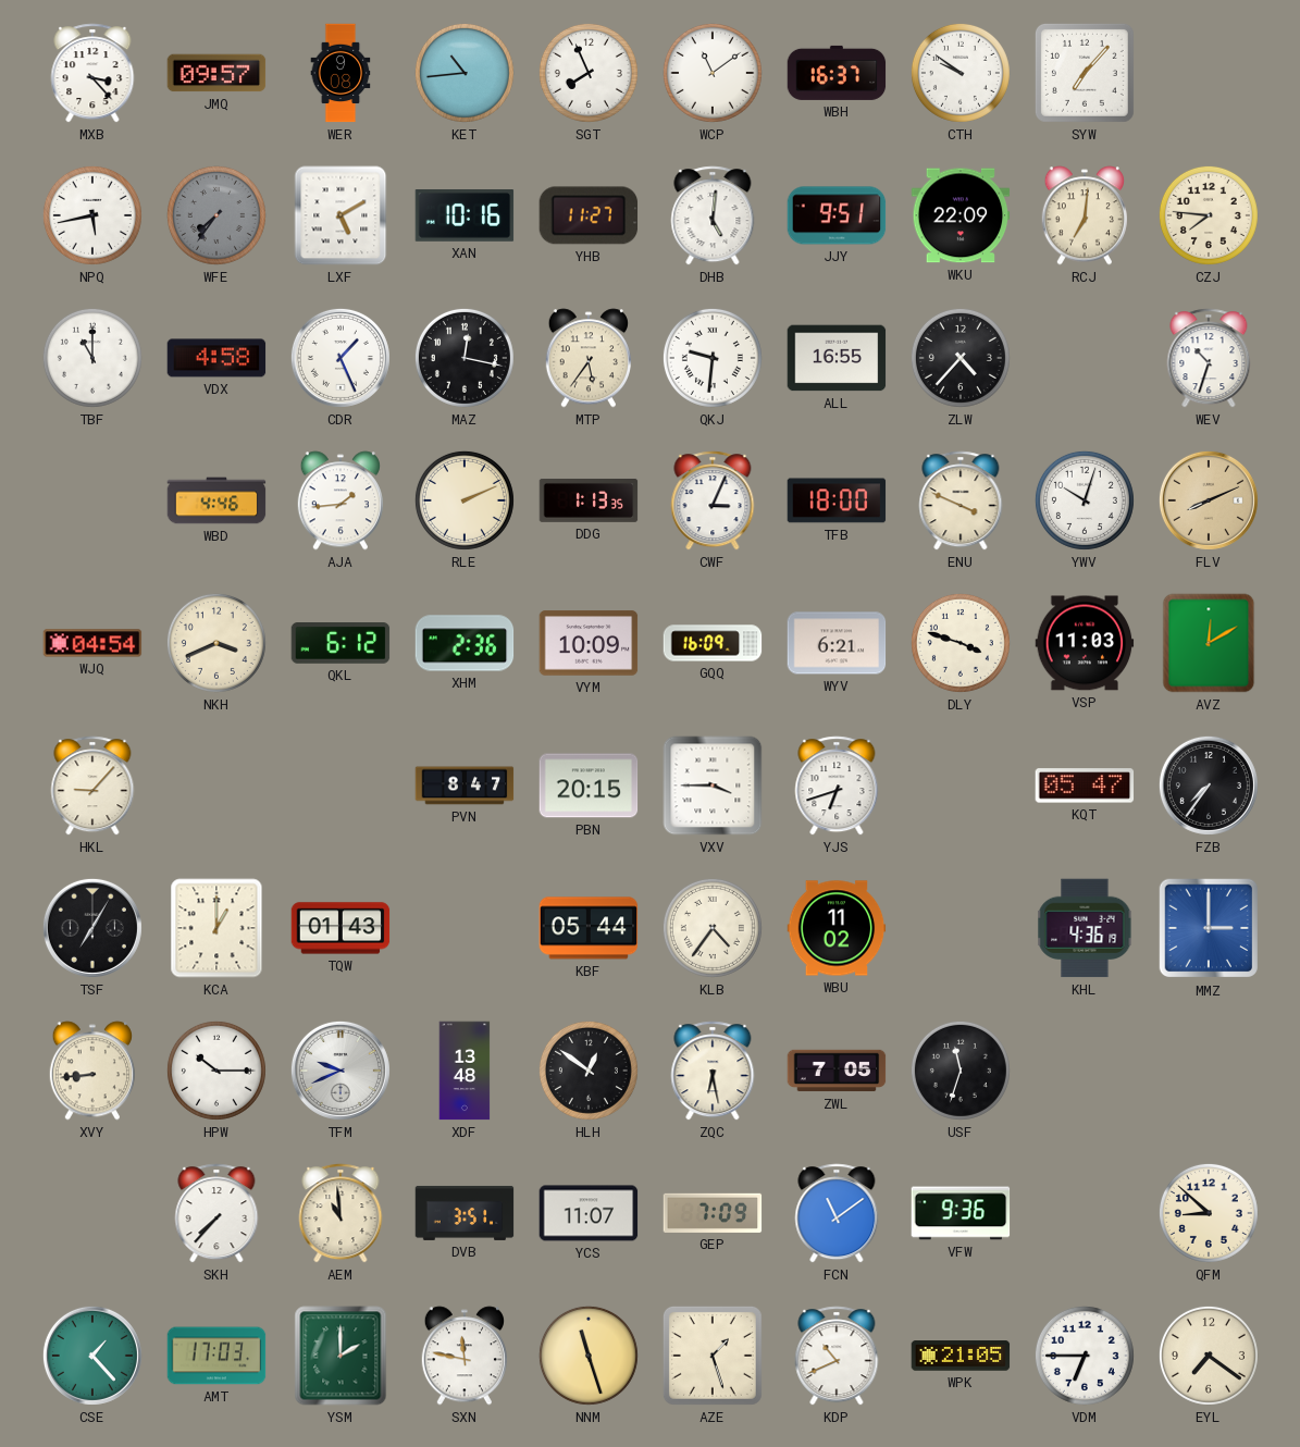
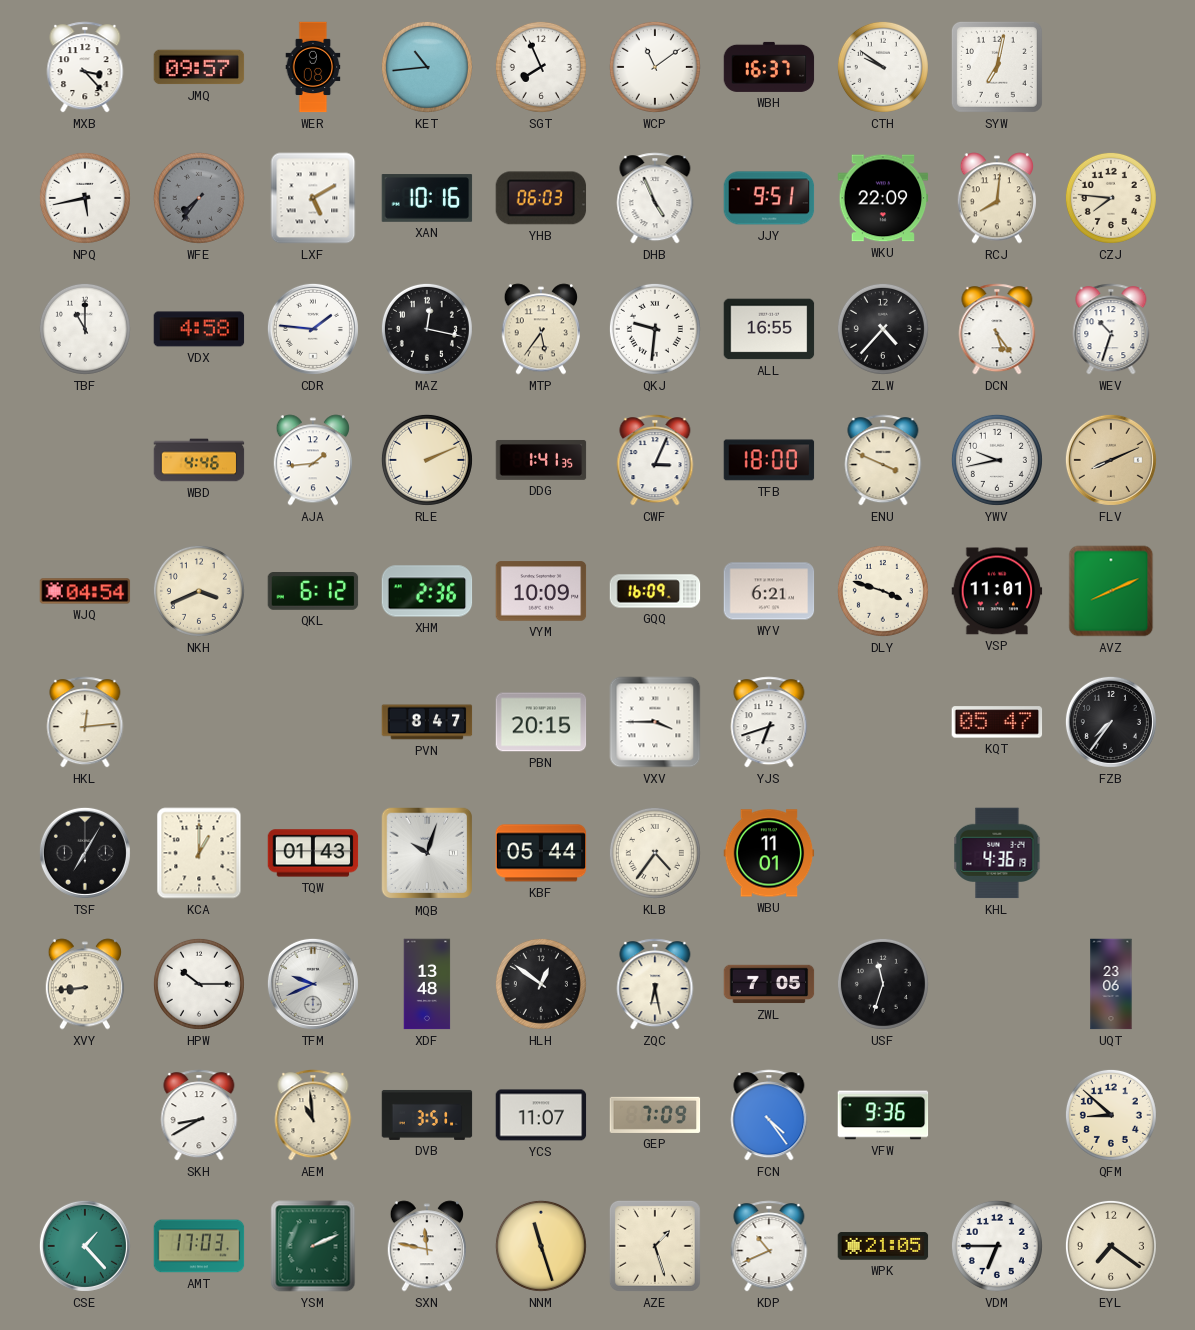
SYW: 7:07 -> 7:02 (997, 67)
YHB: 11:27 -> 06:03 (541, 198)
DHB: 5:01 -> 4:56 (655, 198)
RCJ: 7:01 -> 8:01 (997, 198)
CDR: 1:26 -> 1:46 (313, 329)
DCN: none -> 5:24 (997, 329)
DDG: 1:13 -> 1:41 (541, 460)
YWV: 10:03 -> 9:43 (997, 460)
VSP: 11:03 -> 11:01 (997, 591)
AVZ: 12:10 -> 8:11 (1111, 591)
HKL: 9:07 -> 12:14 (85, 722)
MQB: none -> 10:03 (427, 853)
WBU: 11:02 -> 11:01 (769, 853)
MMZ: 3:00 -> none (1209, 928)
UQT: none -> 23:06 (1111, 984)
SKH: 7:37 -> 8:40 (199, 1115)
FCN: 11:09 -> 4:24 (769, 1115)
YSM: 2:00 -> 2:11 (313, 1246)
